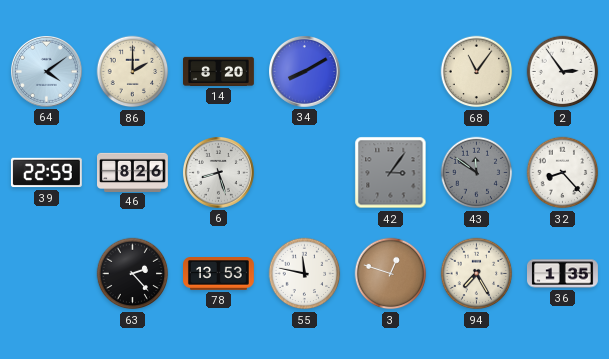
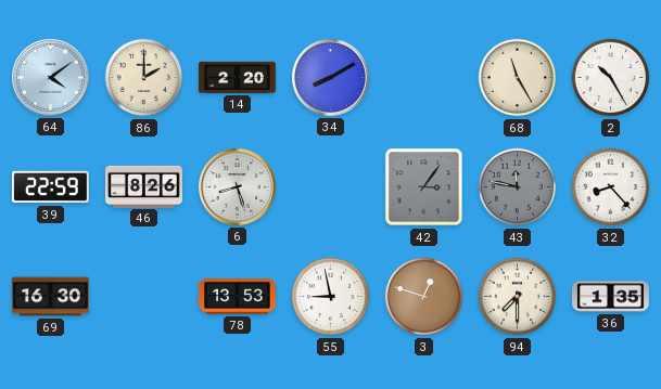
14: 8:20 -> 2:20 (238, 77)
68: 11:06 -> 11:25 (518, 78)
2: 2:54 -> 10:25 (611, 78)
43: 11:51 -> 11:47 (518, 187)
69: none -> 16:30 (51, 297)
63: 2:23 -> none (133, 274)
55: 11:47 -> 8:58 (331, 297)
94: 7:25 -> 7:30 (518, 297)
